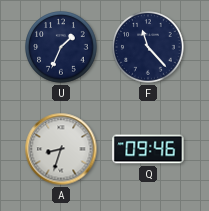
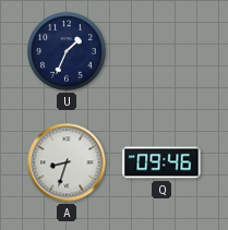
F: 11:23 -> none (148, 47)
